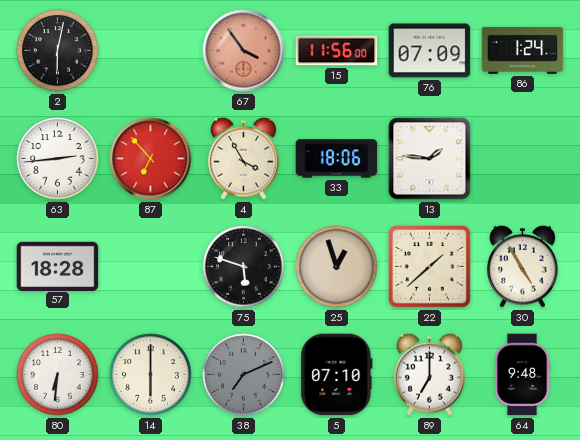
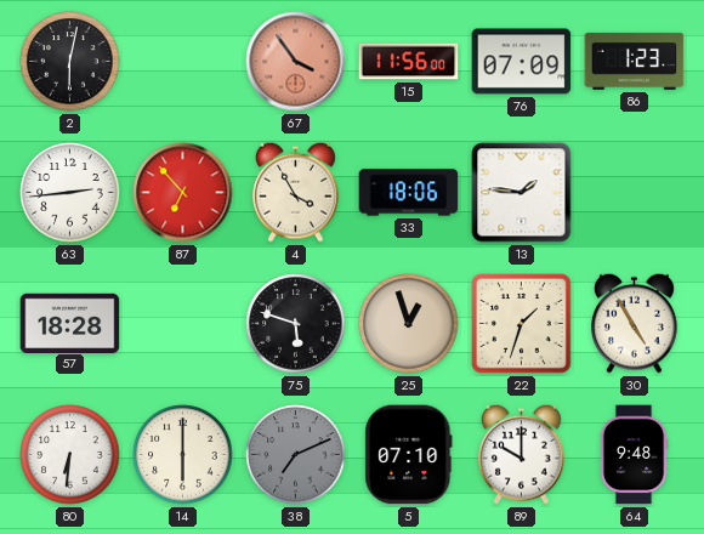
86: 1:24 -> 1:23 (635, 61)
22: 1:38 -> 1:33 (522, 324)
89: 7:00 -> 10:00 (522, 454)
